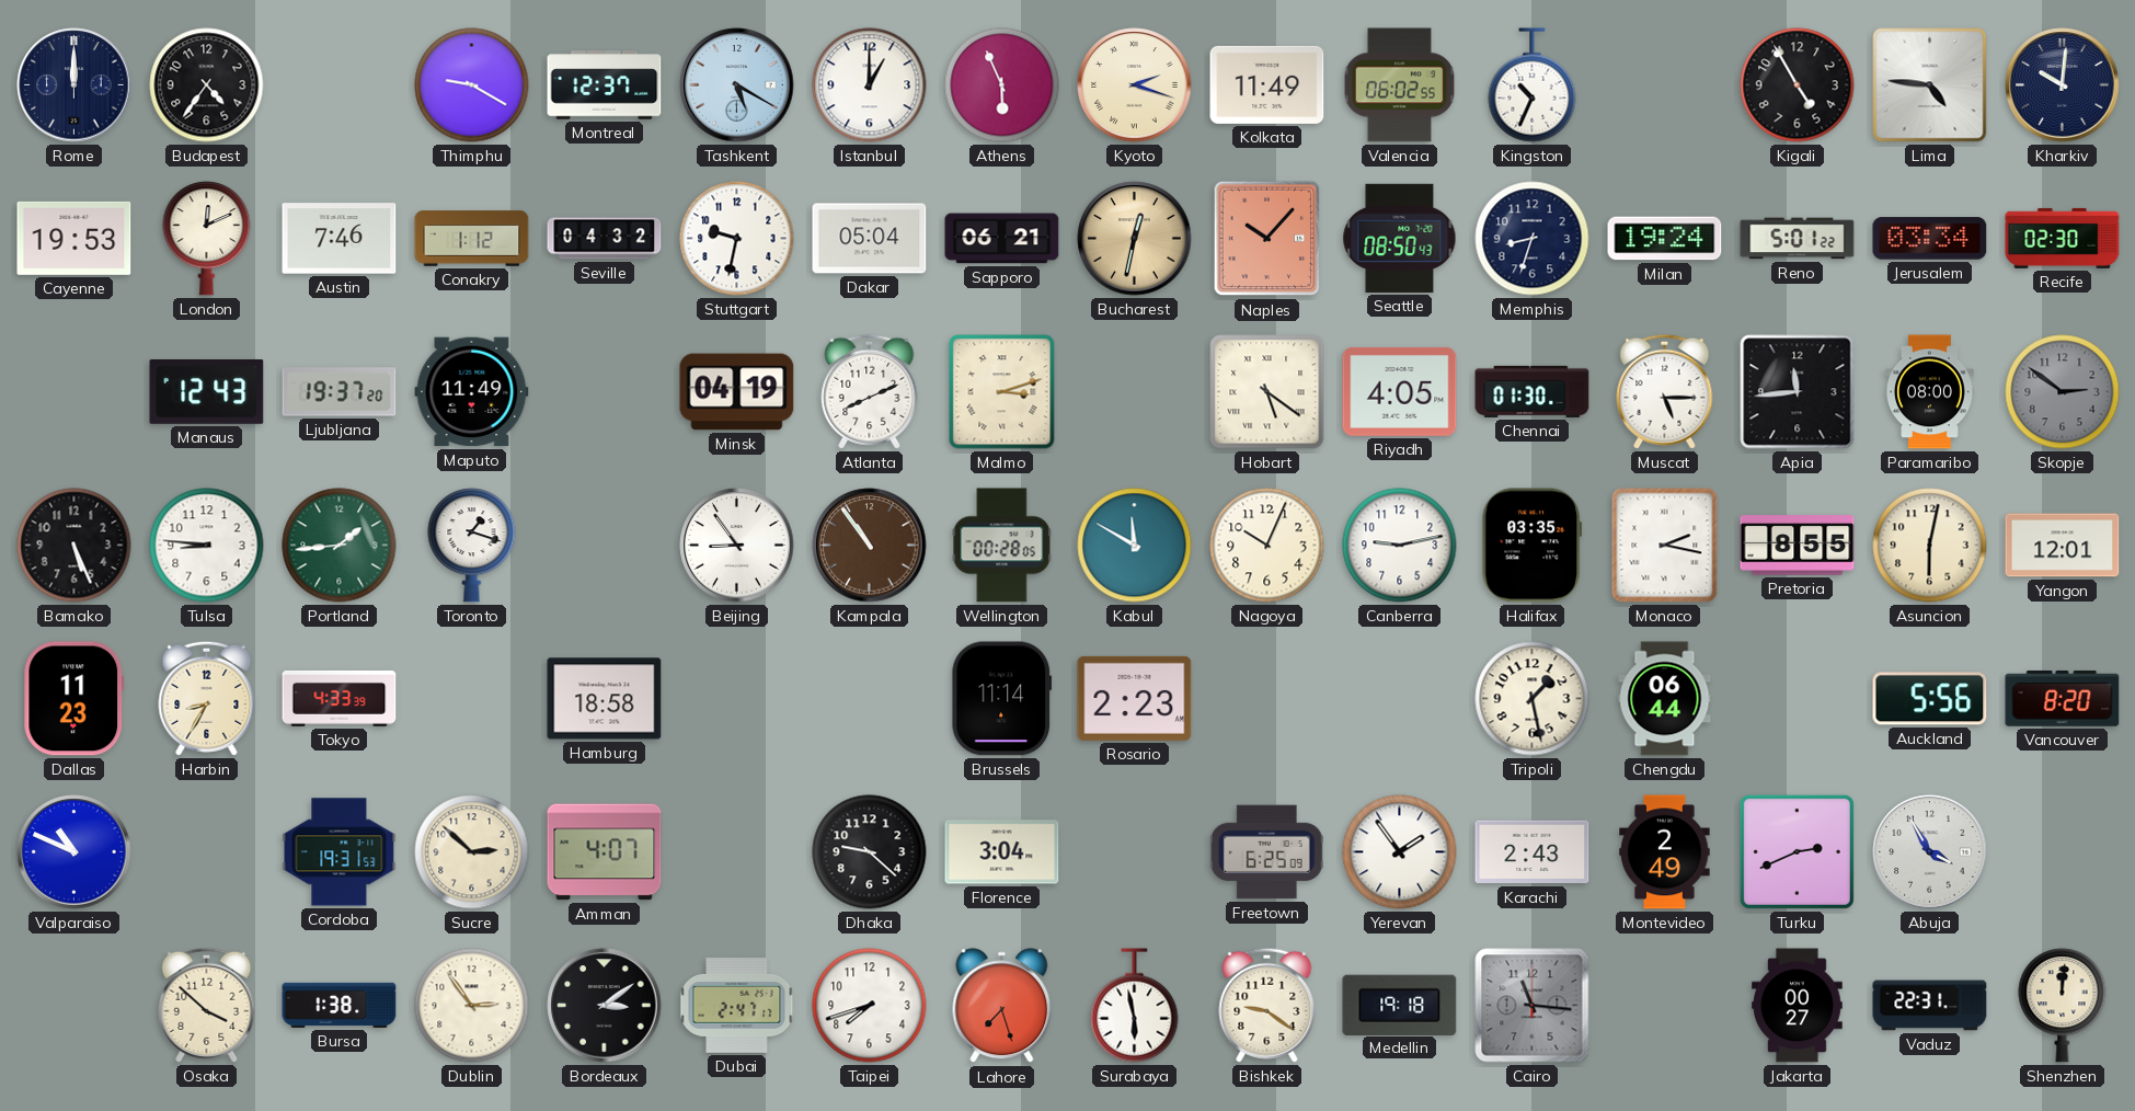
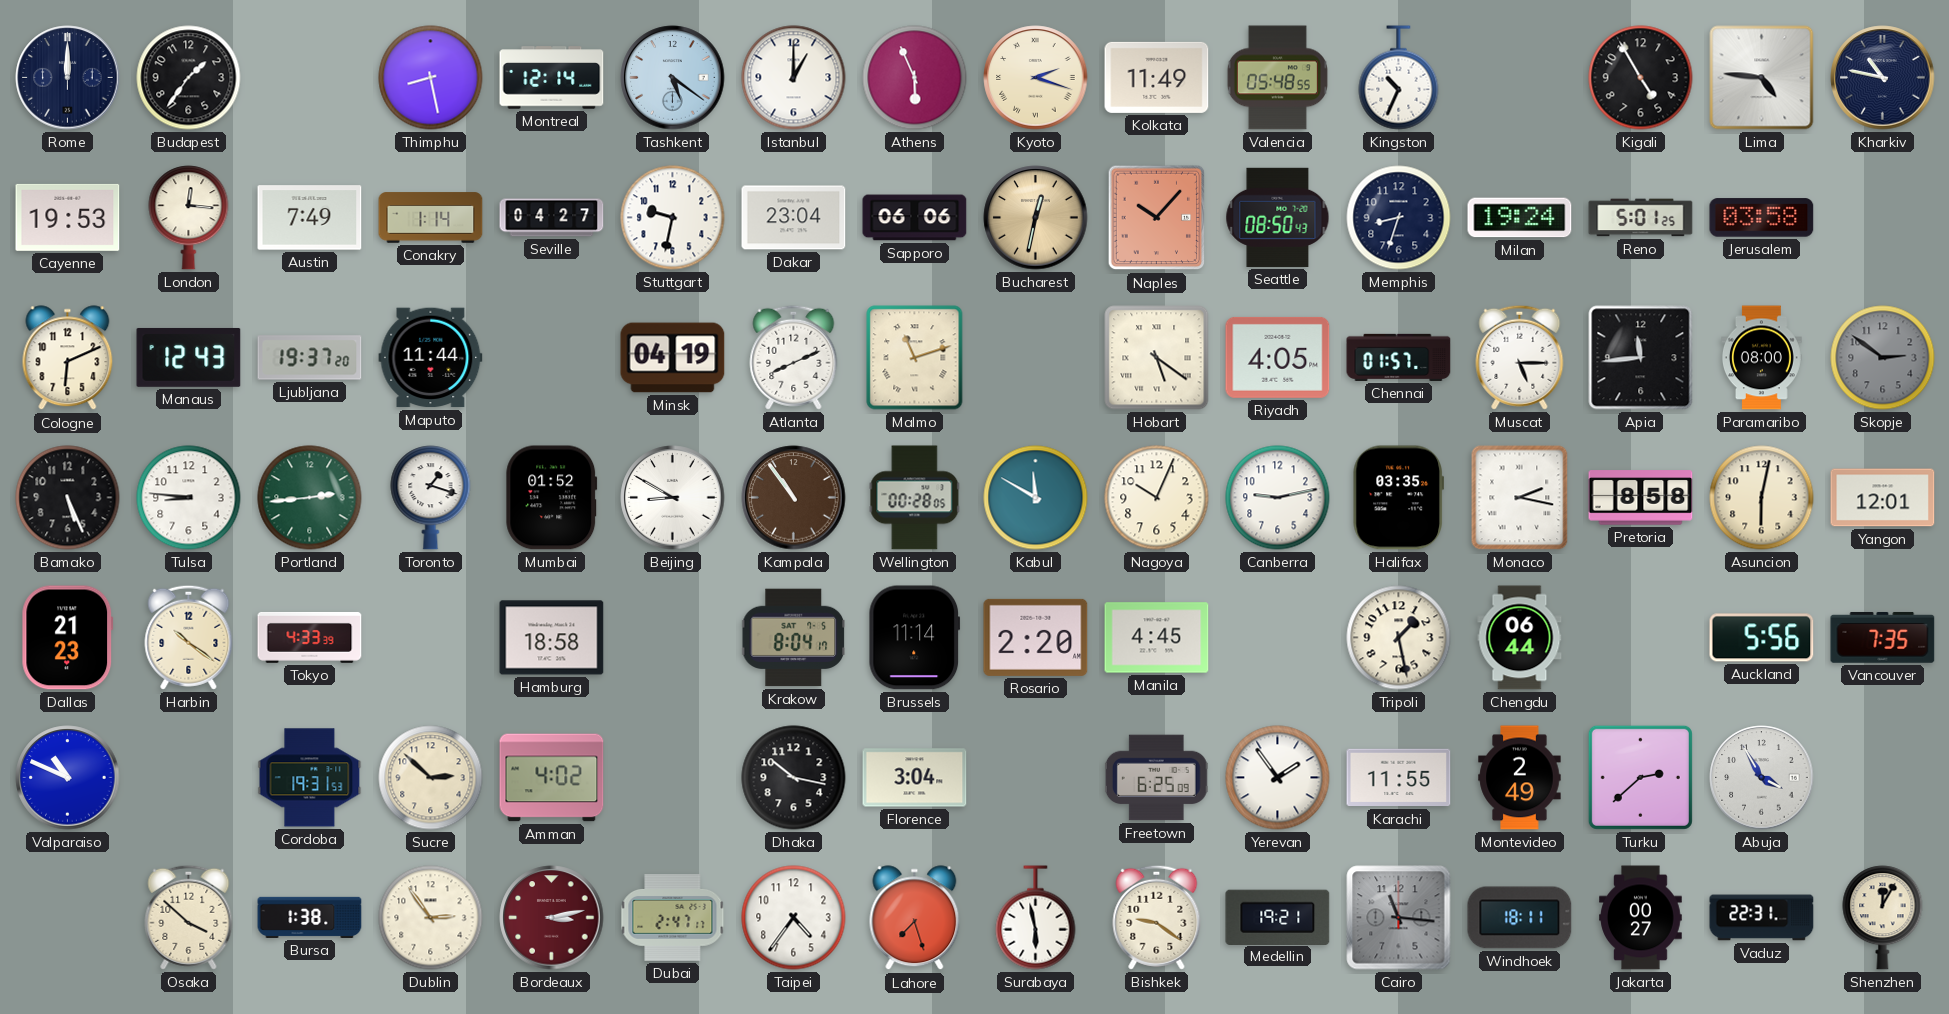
Budapest: 4:36 -> 1:36 (189, 78)
Thimphu: 9:20 -> 8:28 (431, 78)
Montreal: 12:37 -> 12:14 (552, 78)
Tashkent: 5:20 -> 5:21 (673, 78)
Valencia: 06:02 -> 05:48 (1277, 78)
Kharkiv: 10:01 -> 10:47 (1883, 78)
London: 12:11 -> 12:16 (189, 218)
Austin: 7:46 -> 7:49 (310, 218)
Conakry: 1:12 -> 1:14 (431, 218)
Seville: 04:32 -> 04:27 (552, 218)
Dakar: 05:04 -> 23:04 (794, 218)
Sapporo: 06:21 -> 06:06 (915, 218)
Reno: 5:01:22 -> 5:01:25 (1641, 218)
Jerusalem: 03:34 -> 03:58 (1762, 218)
Recife: 02:30 -> none (2063, 238)
Cologne: none -> 6:11 (68, 358)
Maputo: 11:49 -> 11:44 (431, 358)
Malmo: 3:12 -> 11:12 (915, 358)
Chennai: 01:30 -> 01:57 (1399, 357)
Portland: 1:44 -> 2:44 (310, 498)
Mumbai: none -> 01:52 (552, 498)
Beijing: 8:54 -> 8:50 (673, 498)
Pretoria: 8:55 -> 8:58 (1641, 498)
Dallas: 11:23 -> 21:23 (68, 638)
Harbin: 8:35 -> 10:21 (189, 637)
Krakow: none -> 8:04 (793, 638)
Rosario: 2:23 -> 2:20 (1036, 637)
Manila: none -> 4:45 (1157, 638)
Vancouver: 8:20 -> 7:35 (1883, 637)
Amman: 4:07 -> 4:02 (552, 778)
Dhaka: 9:22 -> 10:17 (794, 778)
Karachi: 2:43 -> 11:55 (1399, 778)
Turku: 2:41 -> 2:38 (1640, 777)
Bordeaux: 3:09 -> 3:13 (552, 918)
Bordeaux dial: black -> burgundy (552, 918)
Taipei: 7:42 -> 4:36 (794, 918)
Medellin: 19:18 -> 19:21 (1278, 917)
Windhoek: none -> 18:11 (1520, 918)
Shenzhen: 12:01 -> 12:05 (1883, 918)
